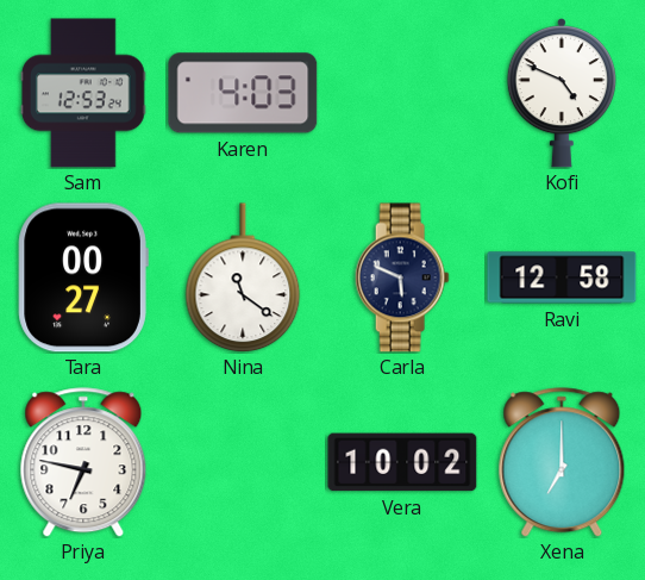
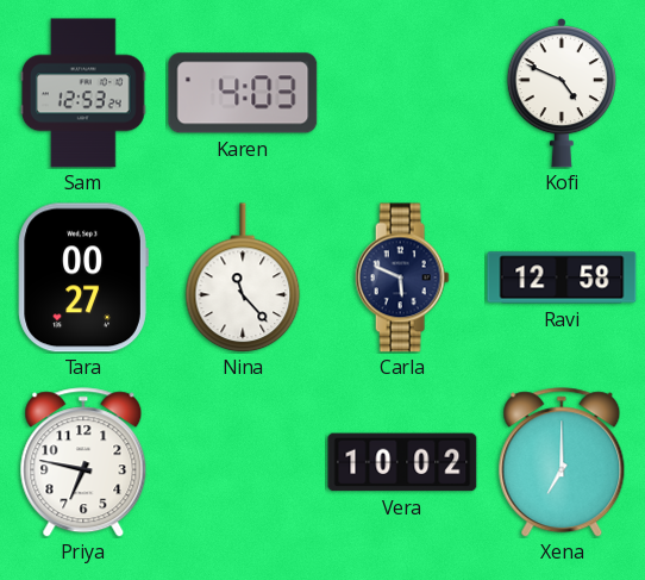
Nina: 11:21 -> 11:23 (243, 277)
